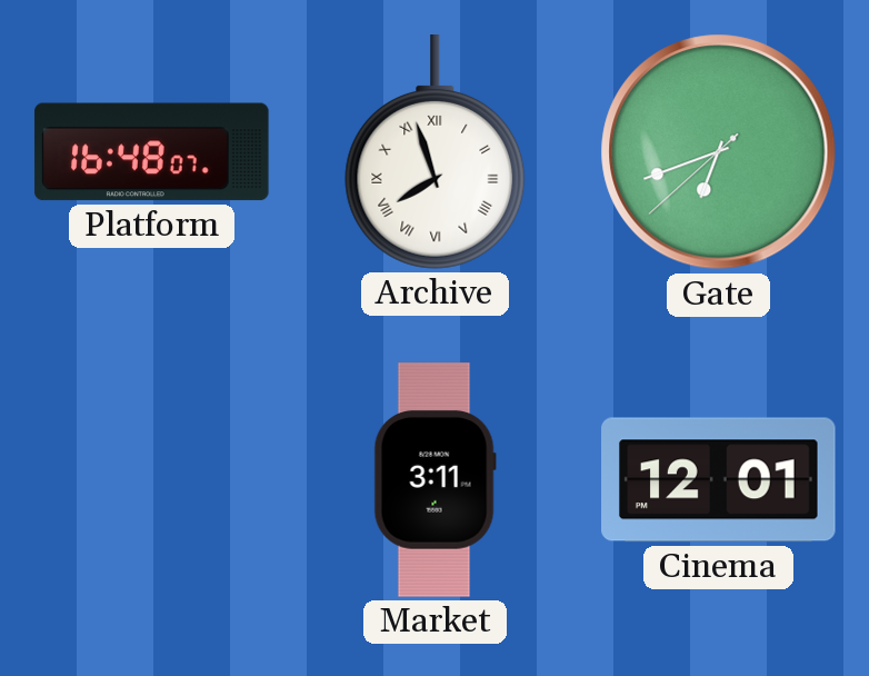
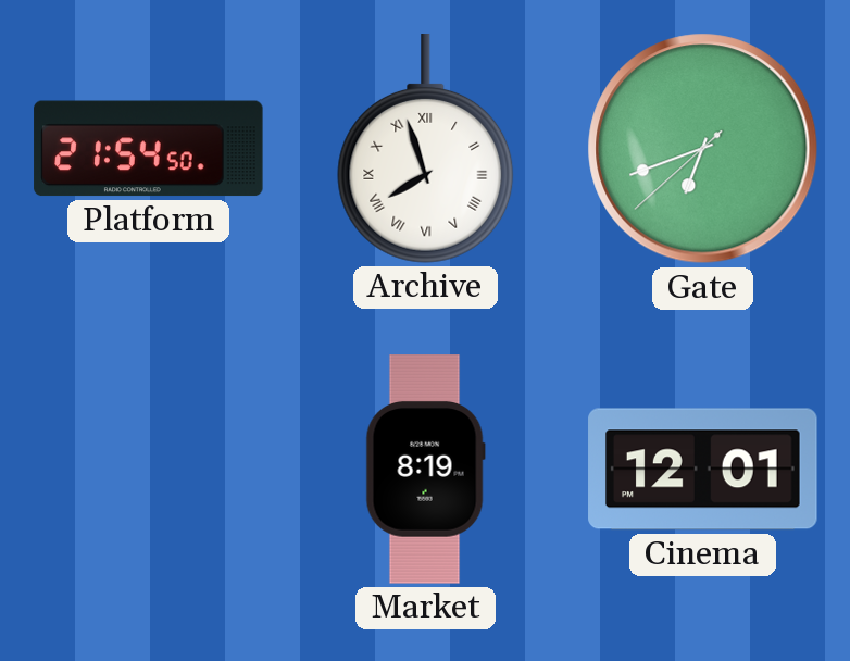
Platform: 16:48 -> 21:54 (149, 149)
Market: 3:11 -> 8:19 (425, 470)
